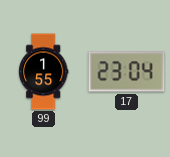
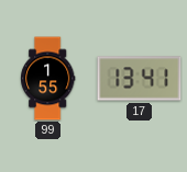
17: 23:04 -> 13:41 (140, 79)
